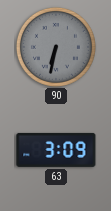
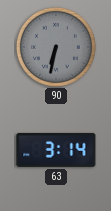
63: 3:09 -> 3:14 (56, 150)
